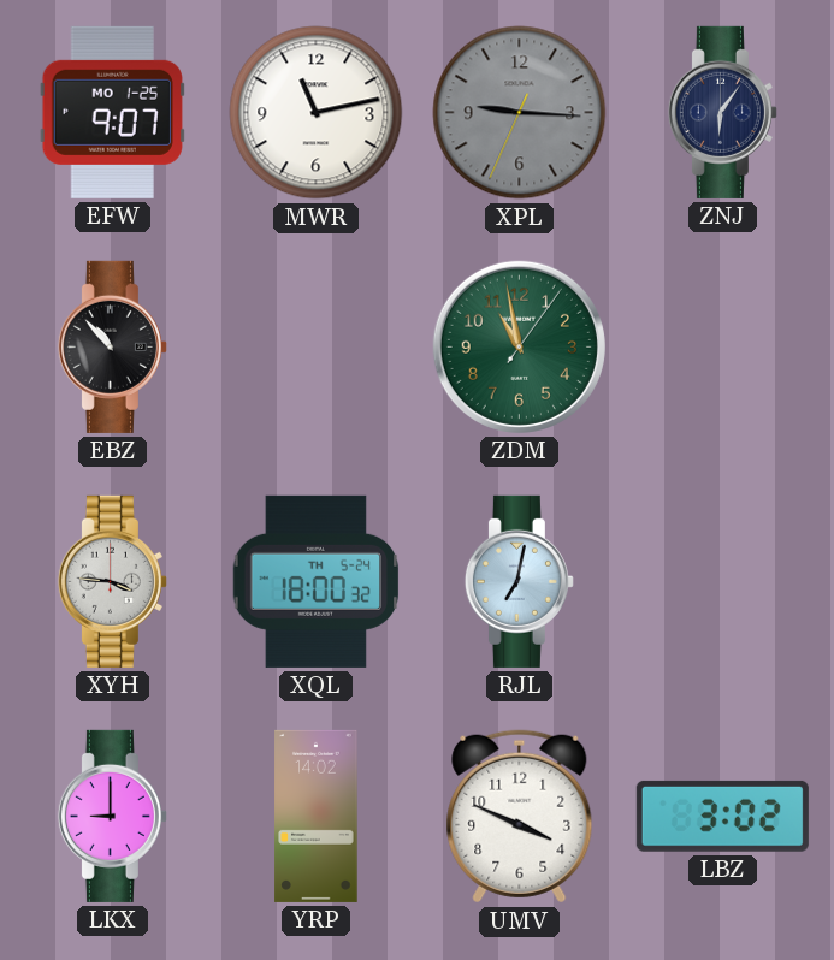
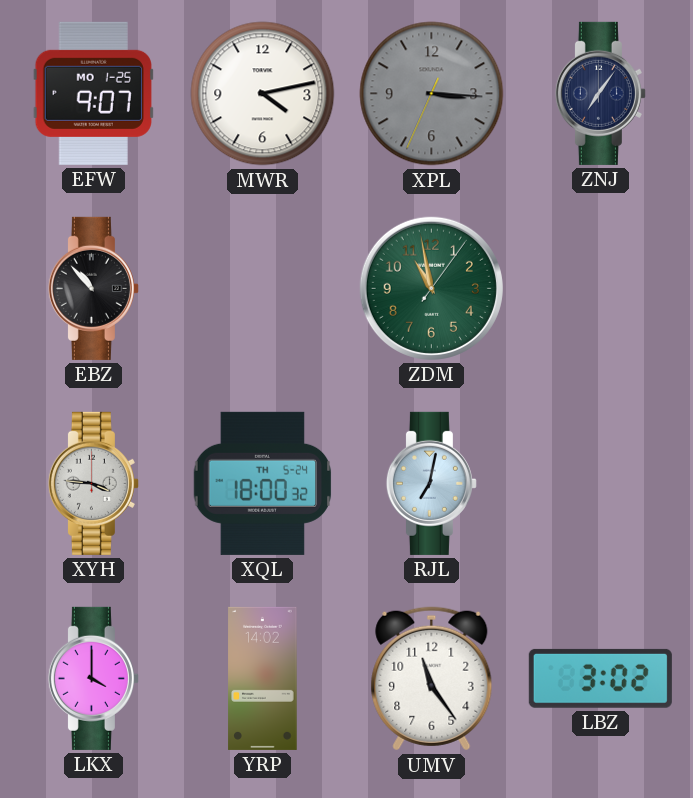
MWR: 11:13 -> 4:13 (263, 94)
XPL: 9:15 -> 3:15 (432, 94)
ZNJ: 6:06 -> 7:06 (600, 93)
LKX: 9:00 -> 4:00 (93, 678)
UMV: 3:49 -> 11:24 (432, 679)
